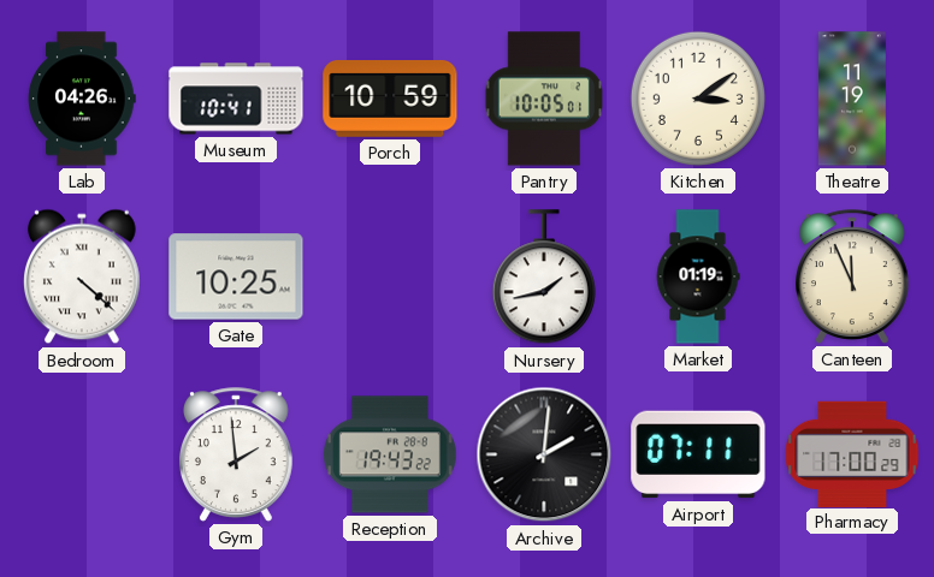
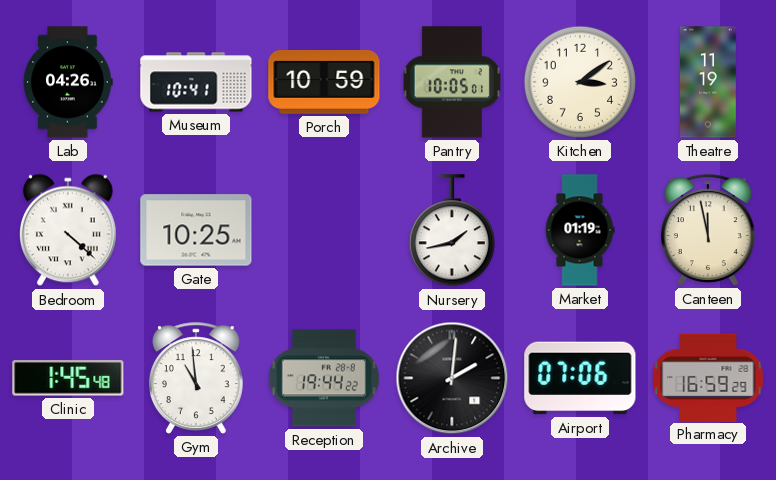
Canteen: 11:56 -> 11:58 (708, 230)
Clinic: none -> 1:45 (68, 378)
Gym: 1:59 -> 10:59 (196, 378)
Reception: 19:43 -> 19:44 (324, 378)
Airport: 07:11 -> 07:06 (580, 378)
Pharmacy: 17:00 -> 16:59 (708, 377)
